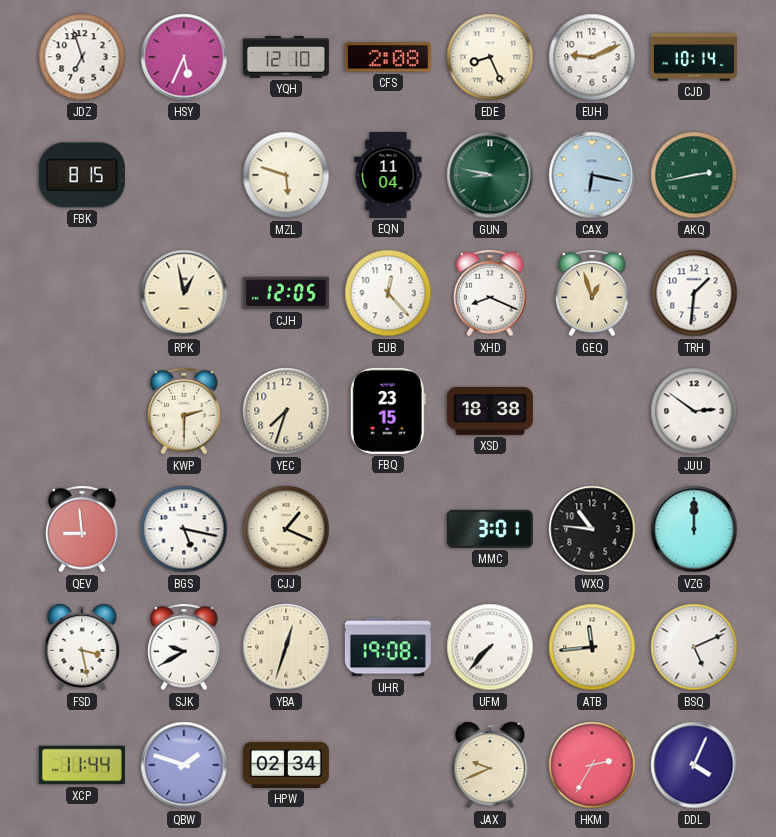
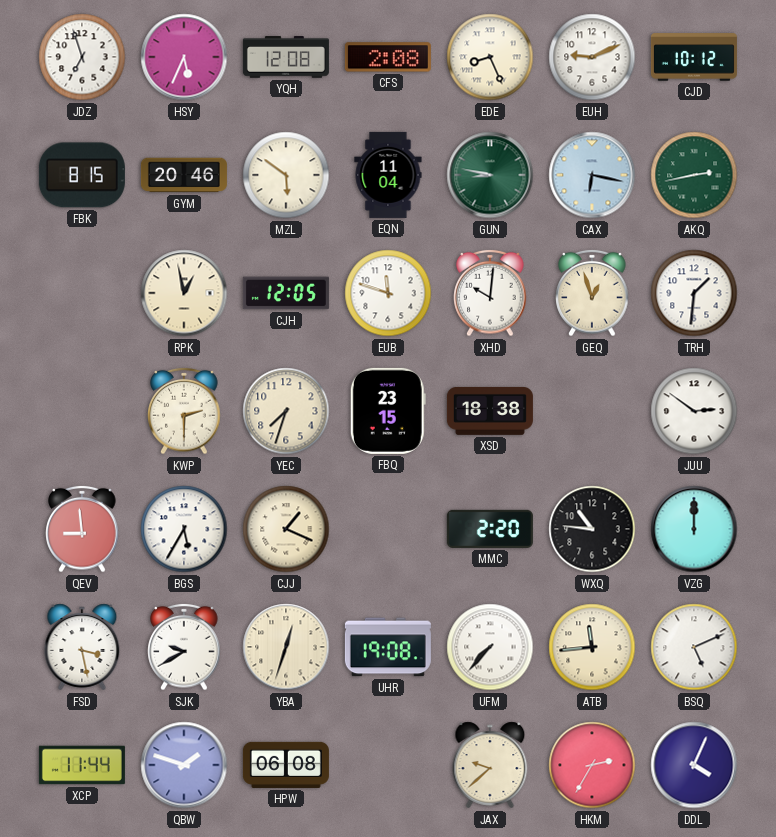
YQH: 12:10 -> 12:08 (286, 57)
CJD: 10:14 -> 10:12 (694, 57)
GYM: none -> 20:46 (184, 175)
MZL: 5:48 -> 5:51 (286, 175)
EUB: 12:23 -> 11:48 (388, 293)
XHD: 8:19 -> 10:01 (490, 293)
BGS: 5:17 -> 5:35 (184, 529)
MMC: 3:01 -> 2:20 (490, 529)
HPW: 02:34 -> 06:08 (286, 765)
JAX: 9:41 -> 9:38 (490, 765)
